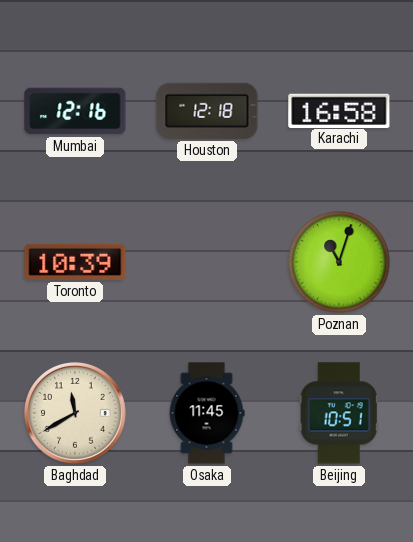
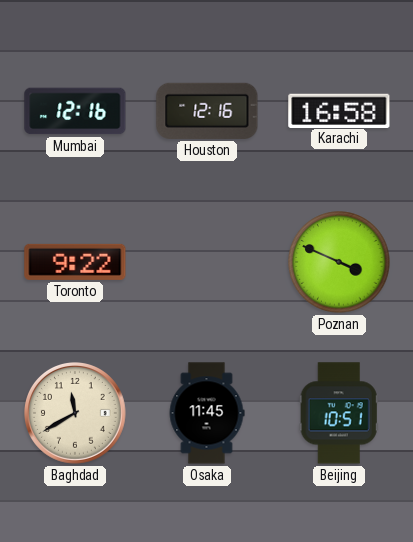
Houston: 12:18 -> 12:16 (207, 111)
Toronto: 10:39 -> 9:22 (75, 262)
Poznan: 11:03 -> 3:49 (339, 262)
